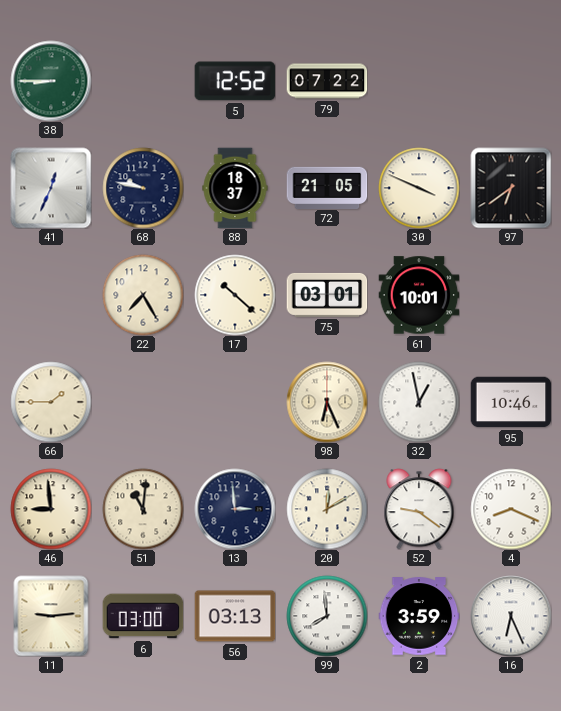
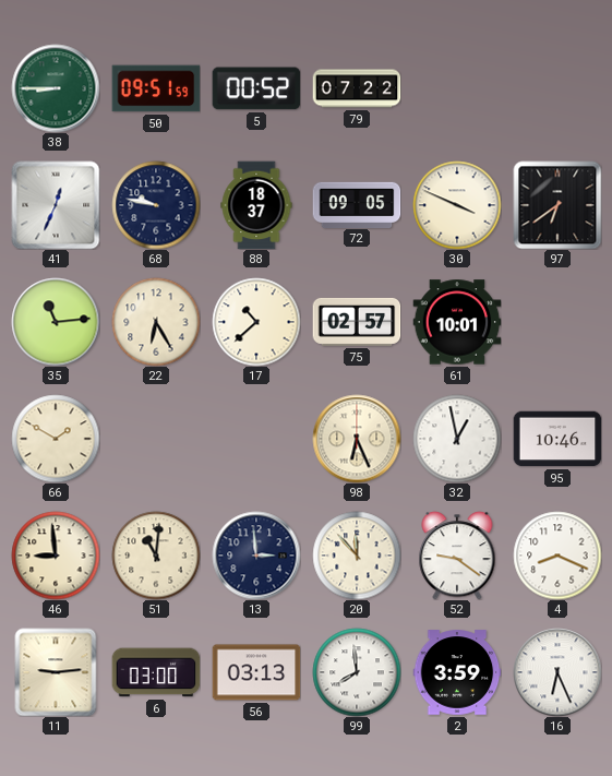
50: none -> 09:51 (156, 88)
5: 12:52 -> 00:52 (256, 88)
72: 21:05 -> 09:05 (357, 204)
35: none -> 11:14 (56, 322)
22: 7:25 -> 6:25 (156, 322)
17: 10:22 -> 10:38 (256, 322)
75: 03:01 -> 02:57 (357, 322)
66: 1:45 -> 1:50 (56, 439)
20: 12:10 -> 11:53 (357, 556)
